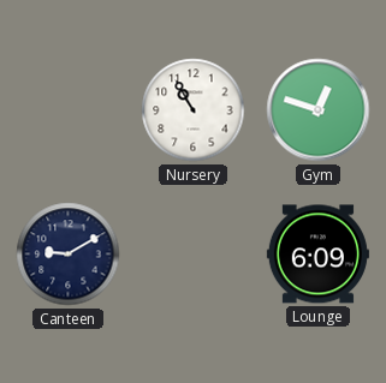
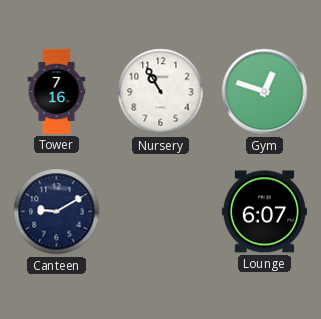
Tower: none -> 7:16 (57, 91)
Lounge: 6:09 -> 6:07 (264, 212)
